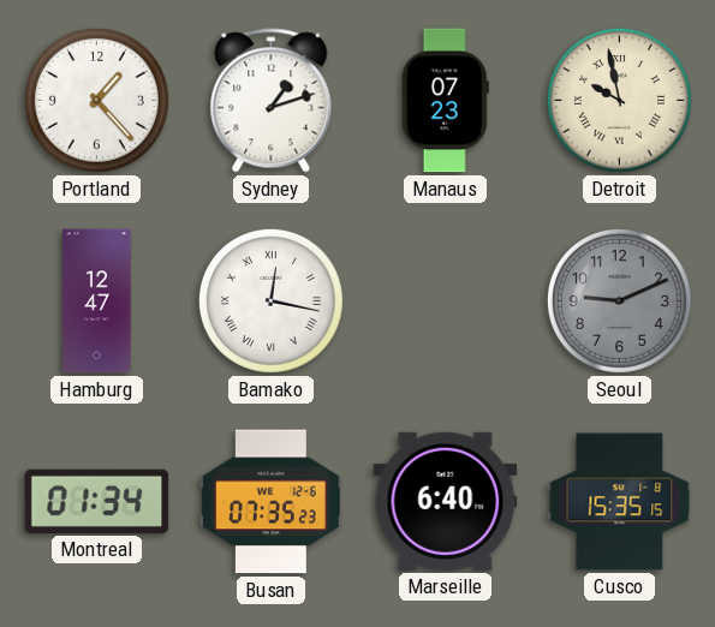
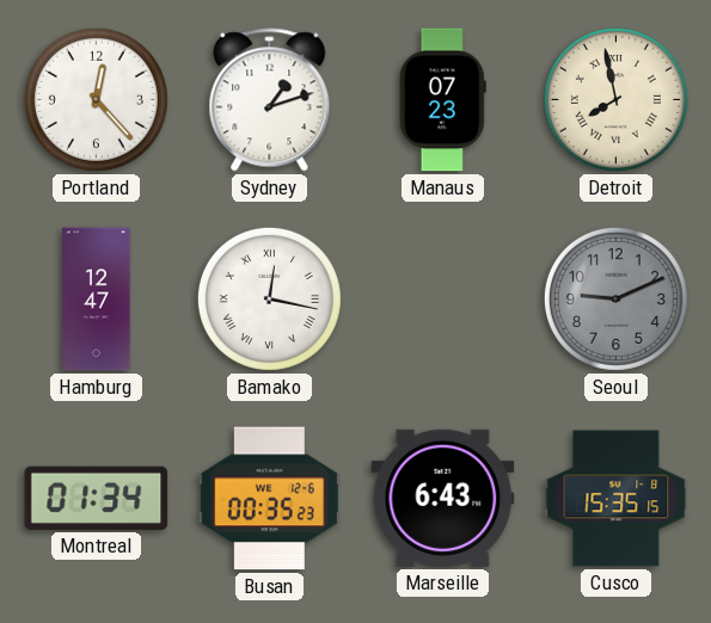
Portland: 1:23 -> 12:23 (96, 99)
Detroit: 9:58 -> 7:58 (615, 99)
Busan: 07:35 -> 00:35 (269, 499)
Marseille: 6:40 -> 6:43 (443, 498)
